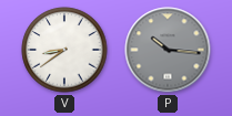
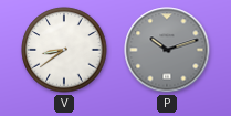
P: 10:16 -> 10:12 (167, 50)
